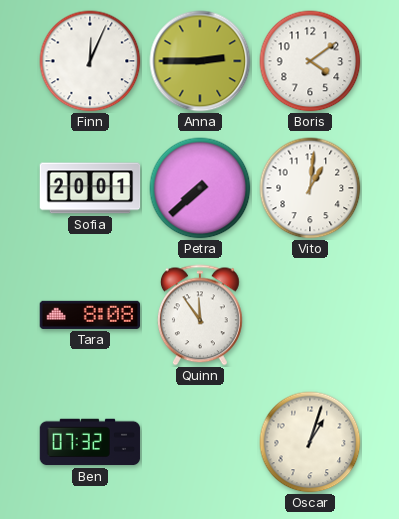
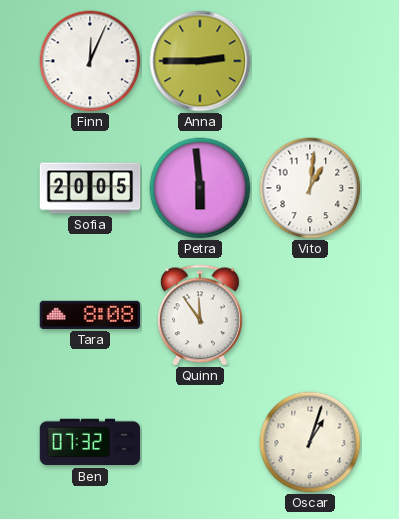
Boris: 4:09 -> none (310, 61)
Sofia: 20:01 -> 20:05 (90, 188)
Petra: 7:38 -> 5:59 (200, 188)
